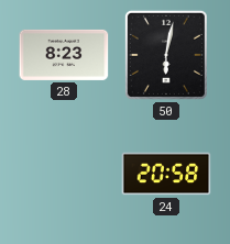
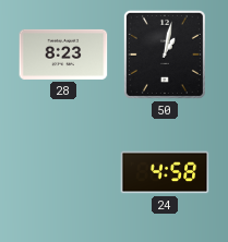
50: 6:02 -> 1:02 (165, 55)
24: 20:58 -> 4:58 (165, 172)
